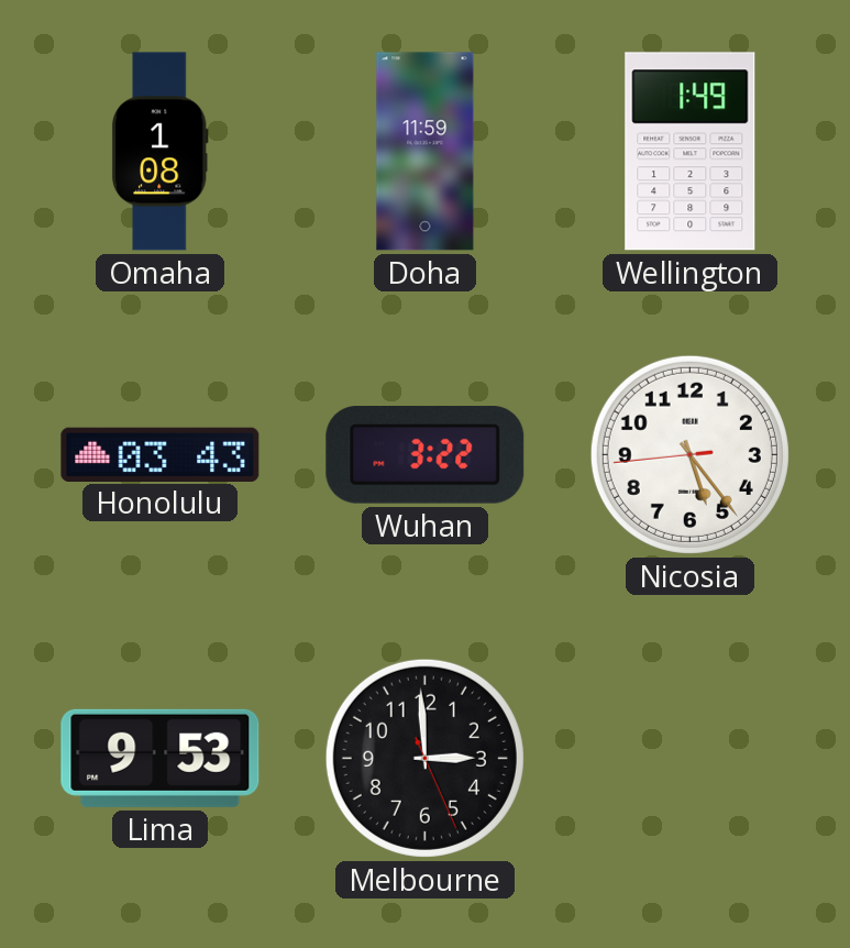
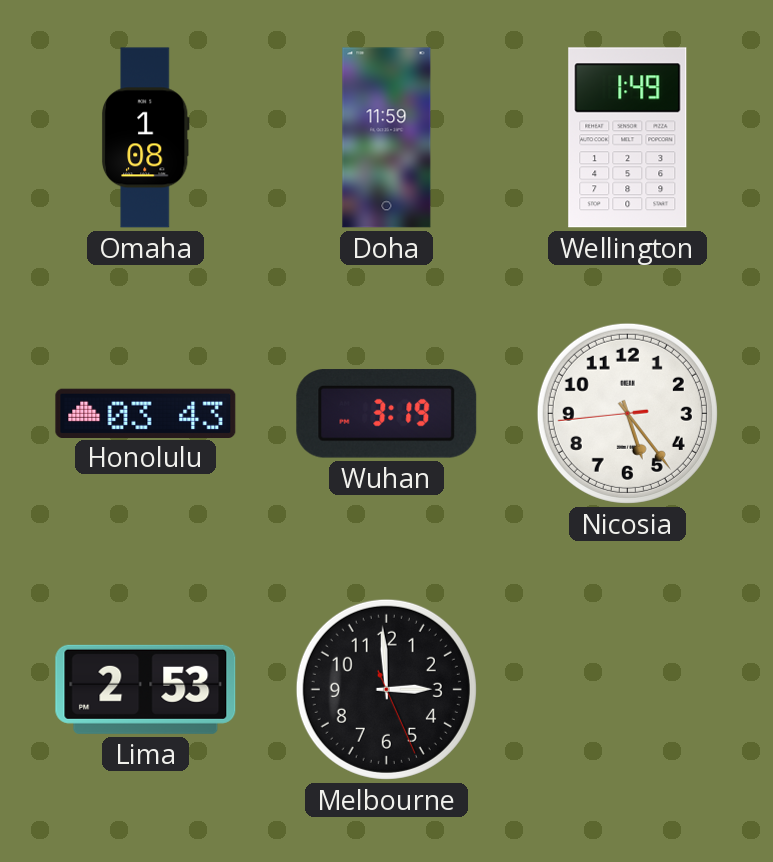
Wuhan: 3:22 -> 3:19 (387, 414)
Lima: 9:53 -> 2:53 (146, 689)
